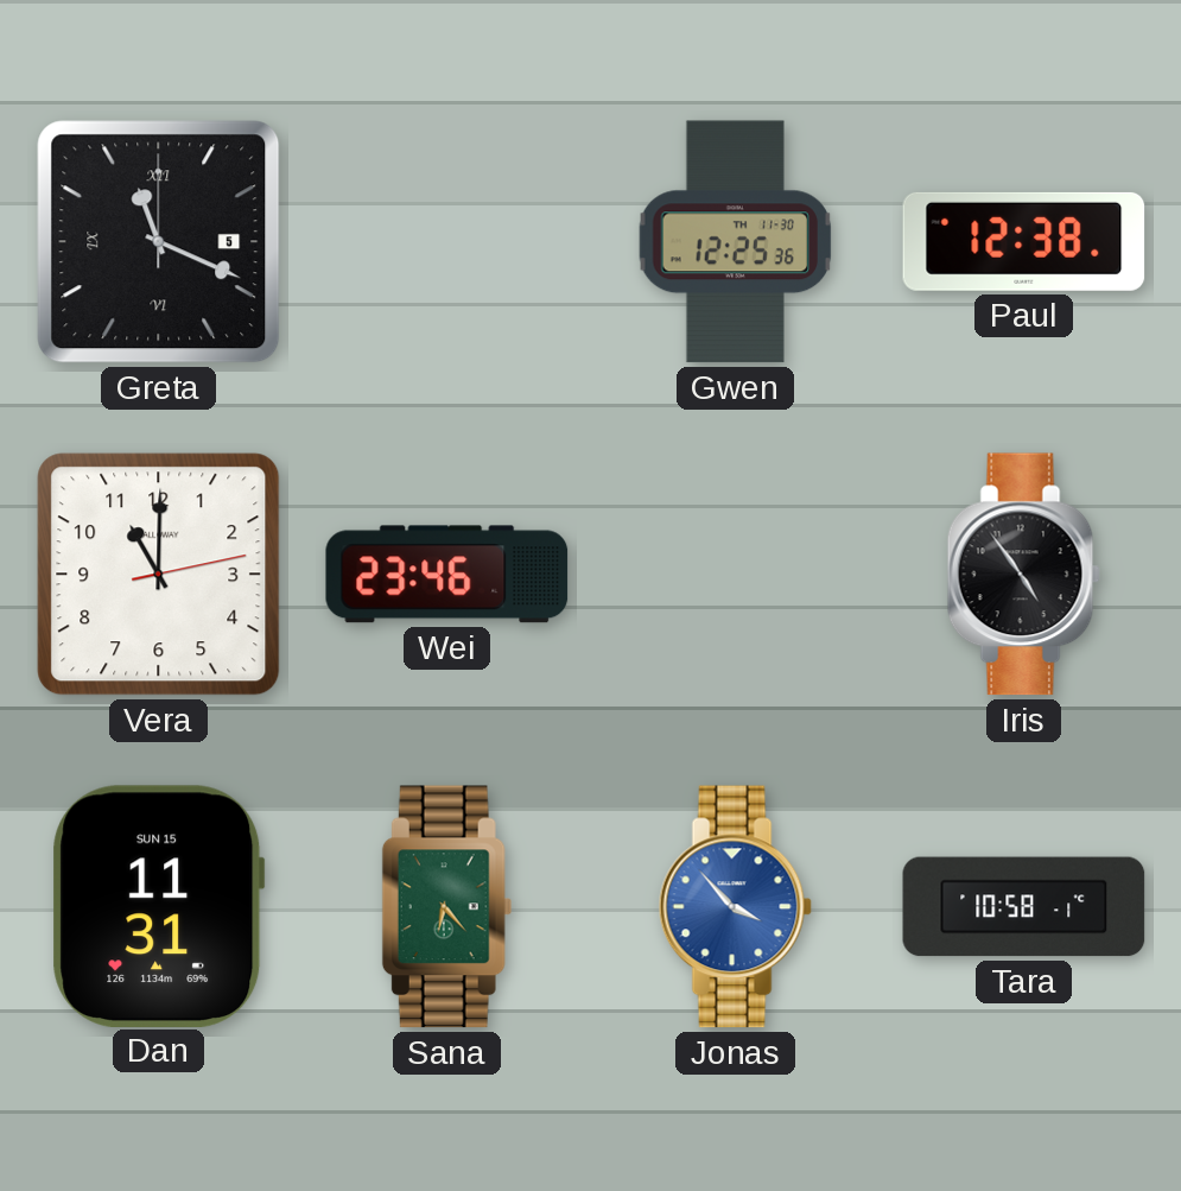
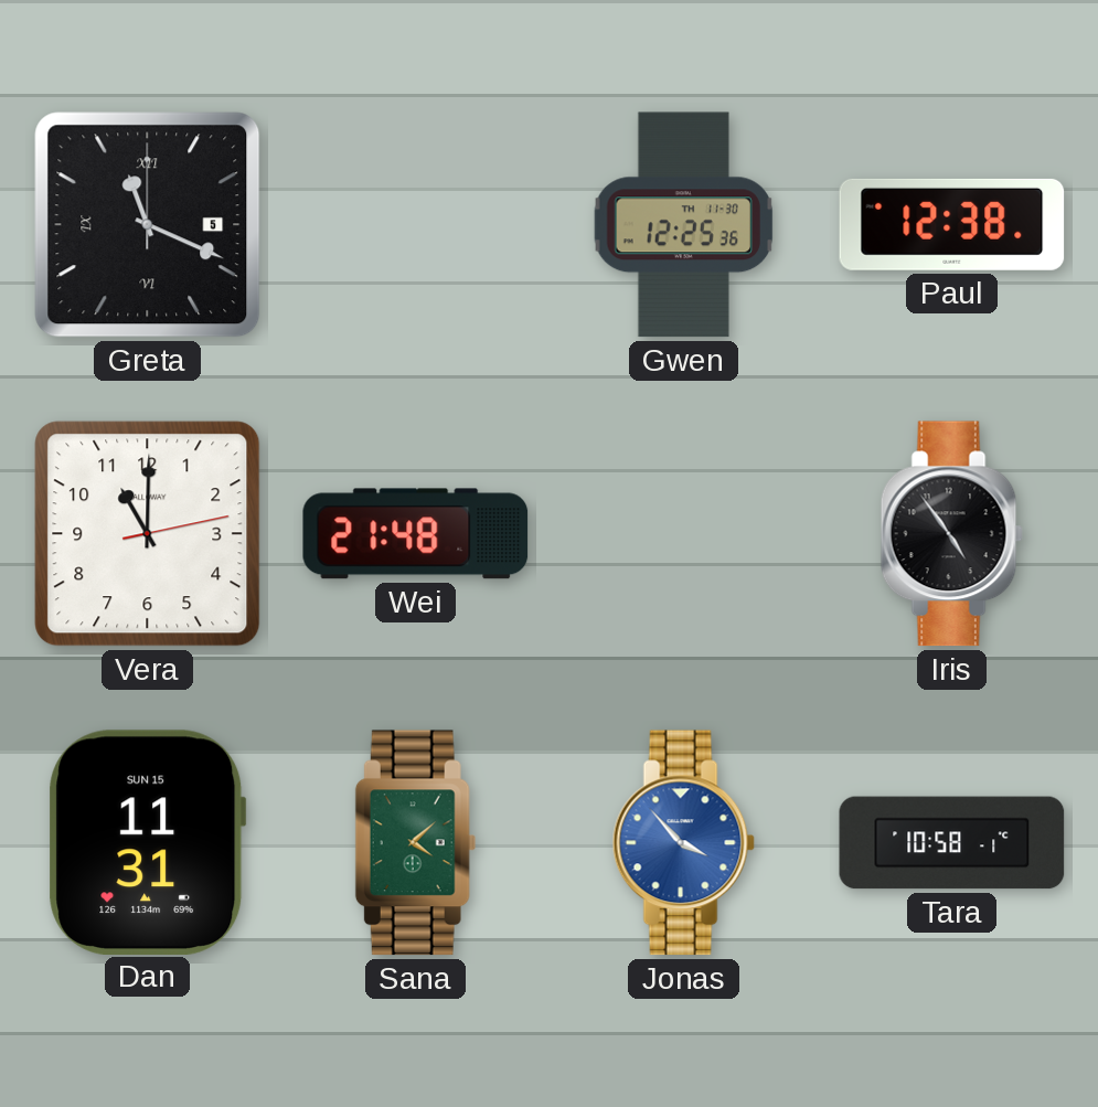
Wei: 23:46 -> 21:48 (416, 534)
Sana: 6:23 -> 4:08 (415, 843)
